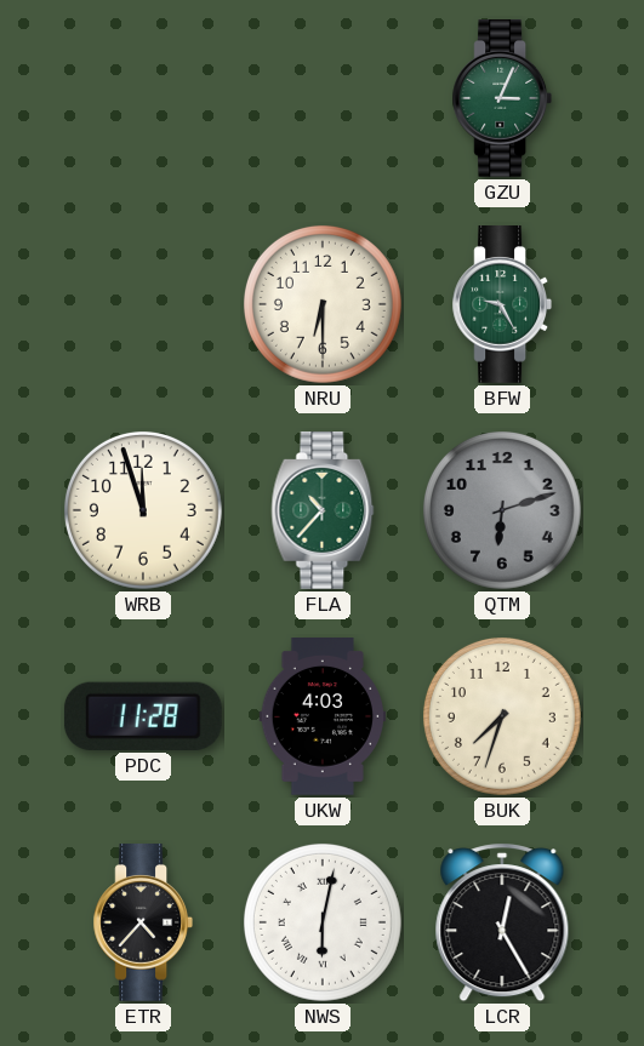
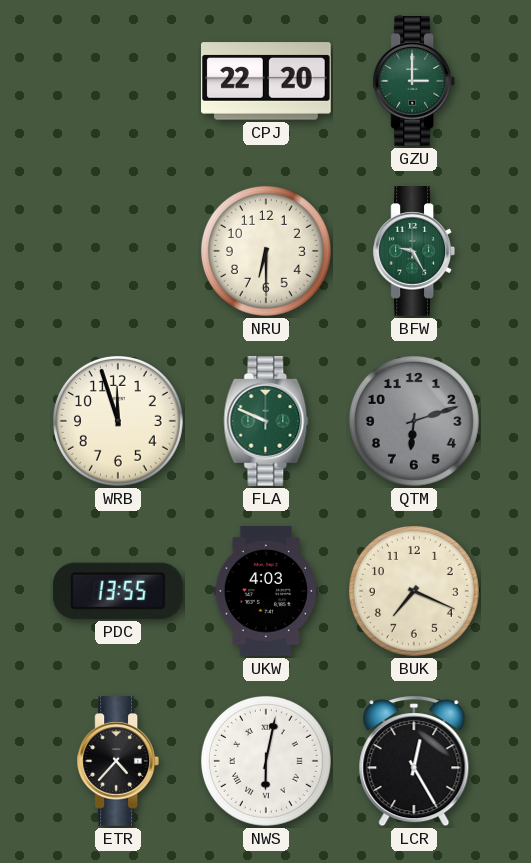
CPJ: none -> 22:20 (267, 81)
GZU: 3:04 -> 3:00 (413, 82)
FLA: 10:37 -> 9:49 (266, 422)
PDC: 11:28 -> 13:55 (118, 591)
BUK: 7:33 -> 7:19 (414, 591)
